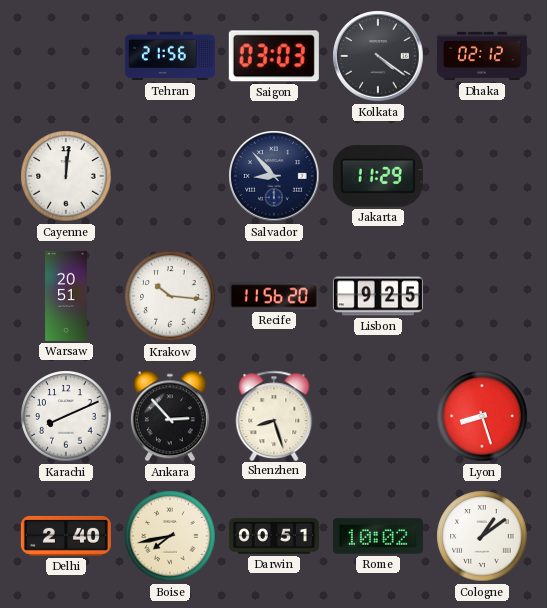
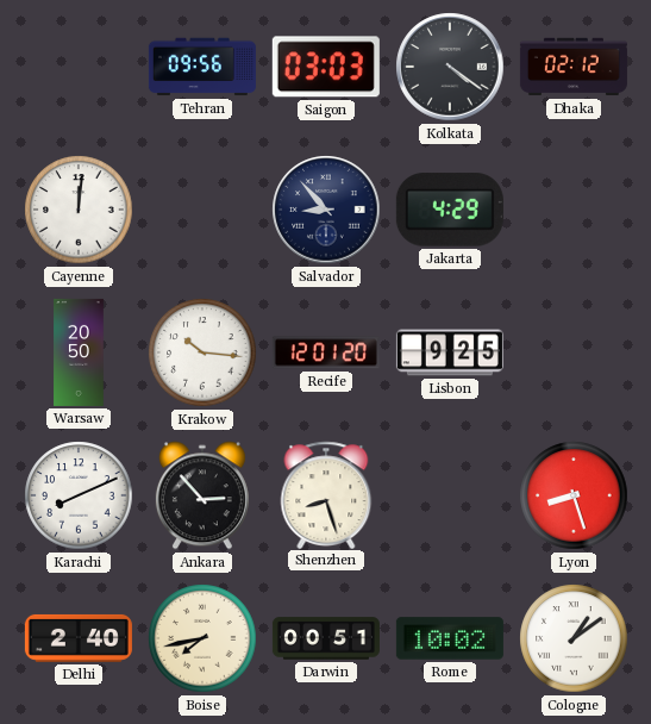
Tehran: 21:56 -> 09:56 (202, 67)
Jakarta: 11:29 -> 4:29 (450, 210)
Warsaw: 20:51 -> 20:50 (79, 352)
Recife: 11:56 -> 12:01 (326, 352)
